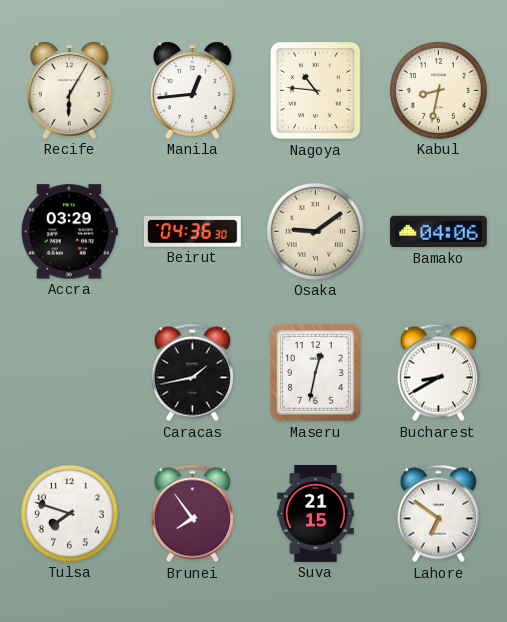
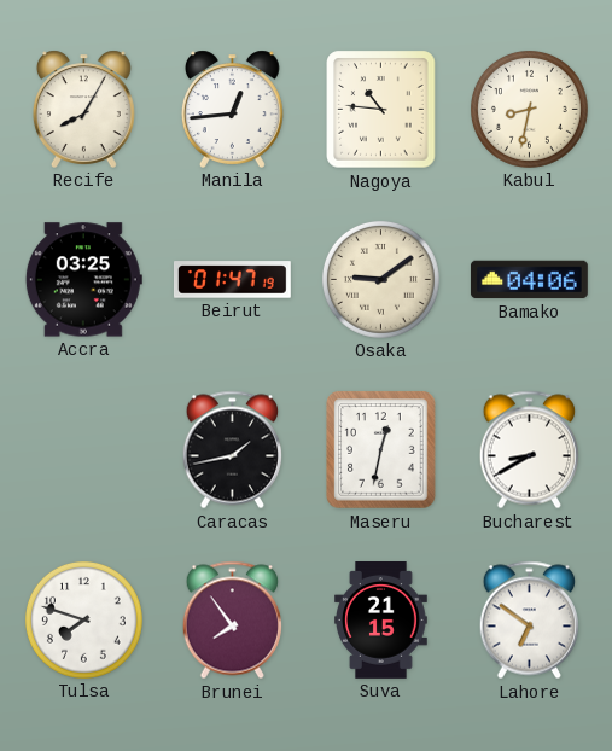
Recife: 6:05 -> 8:05 (83, 109)
Accra: 03:29 -> 03:25 (83, 280)
Beirut: 04:36 -> 01:47 (233, 280)
